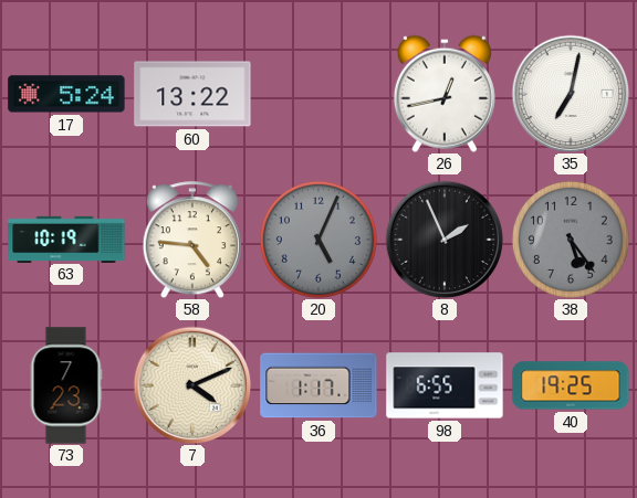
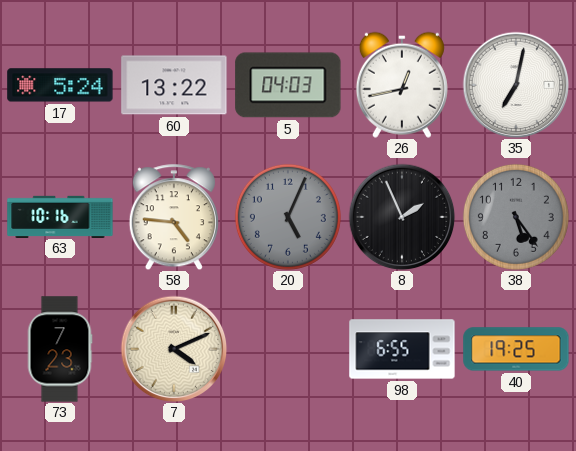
5: none -> 04:03 (288, 85)
63: 10:19 -> 10:16 (60, 216)
36: 1:17 -> none (318, 385)
